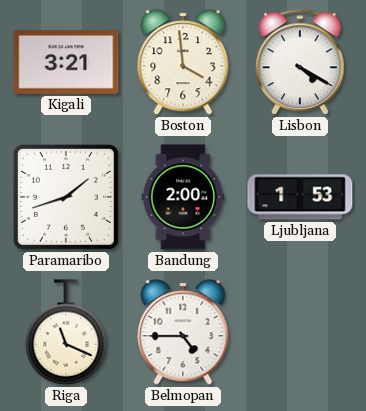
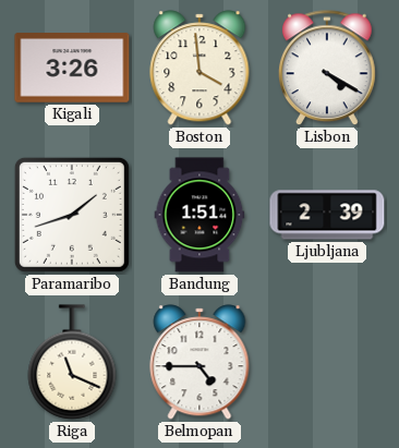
Kigali: 3:21 -> 3:26 (72, 68)
Bandung: 2:00 -> 1:51 (199, 215)
Ljubljana: 1:53 -> 2:39 (327, 215)
